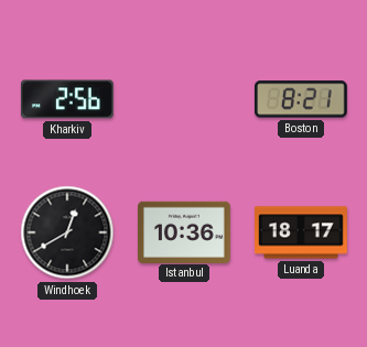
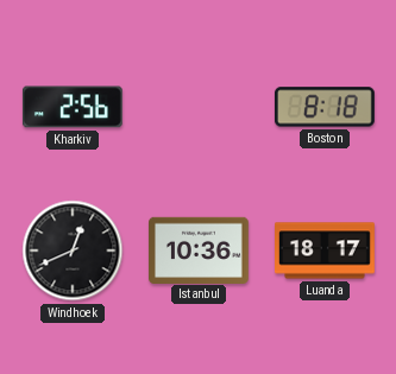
Boston: 8:21 -> 8:18 (325, 107)
Windhoek: 12:40 -> 12:41 (73, 251)
